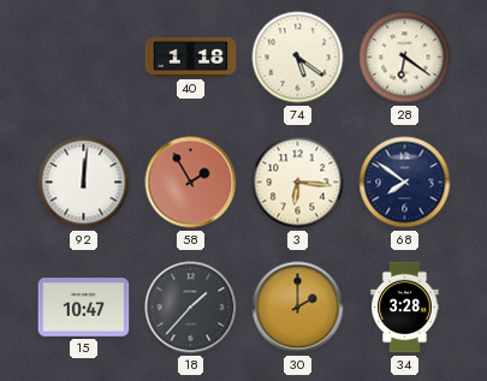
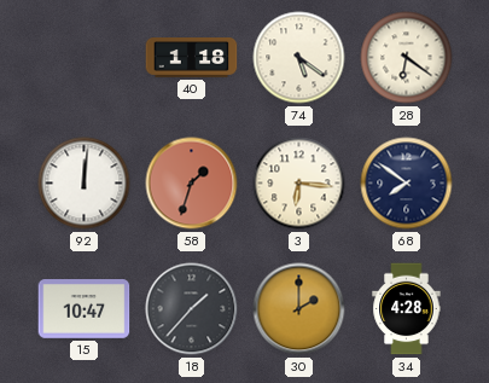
58: 1:55 -> 1:33 (192, 184)
34: 3:28 -> 4:28 (407, 309)
